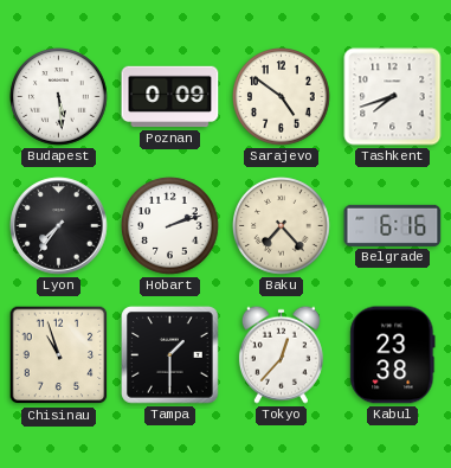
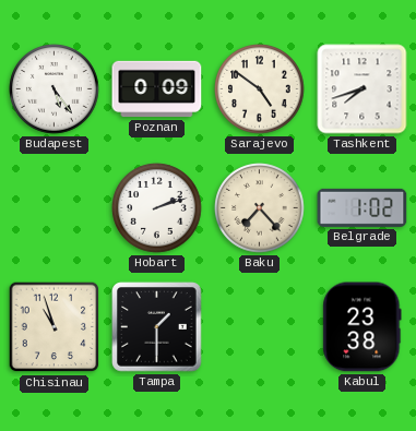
Budapest: 5:29 -> 5:24 (55, 89)
Lyon: 7:36 -> none (59, 226)
Belgrade: 6:16 -> 1:02 (362, 207)
Tokyo: 12:37 -> none (281, 354)
